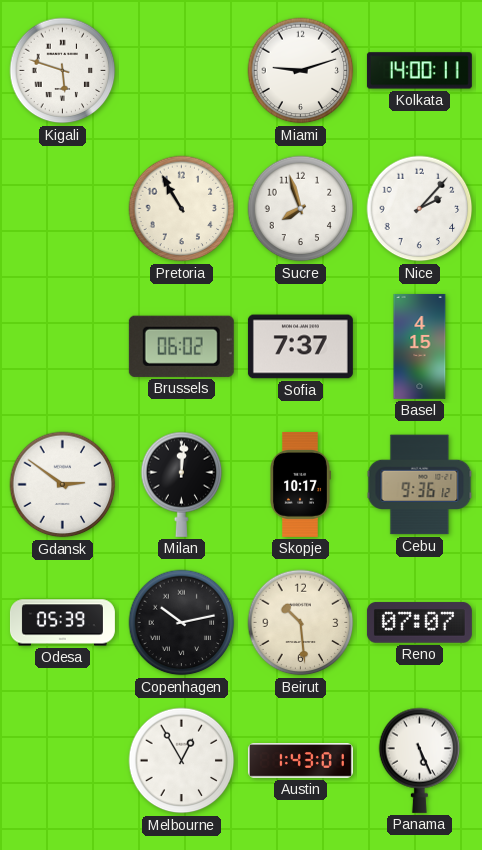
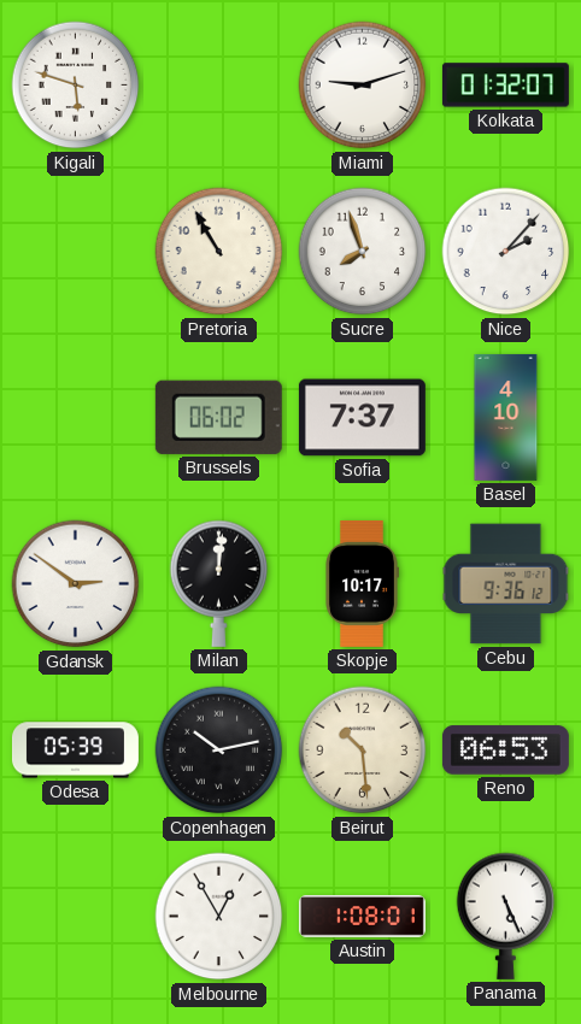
Kolkata: 14:00 -> 01:32 (505, 86)
Basel: 4:15 -> 4:10 (506, 417)
Reno: 07:07 -> 06:53 (505, 751)
Austin: 1:43 -> 1:08 (362, 917)
